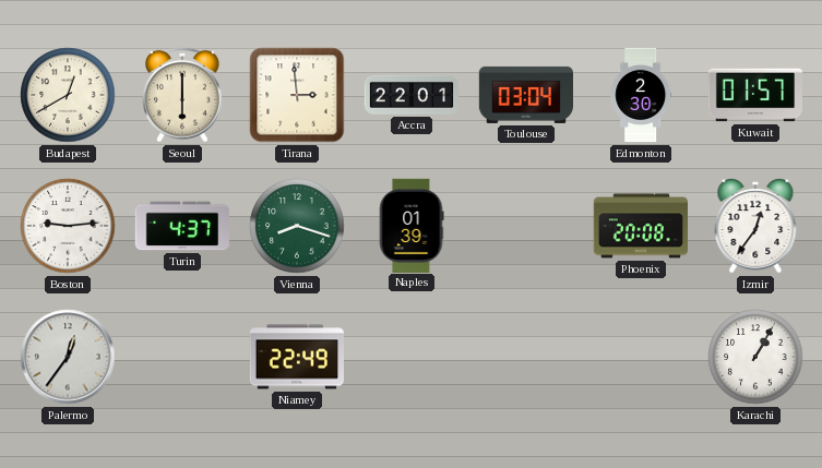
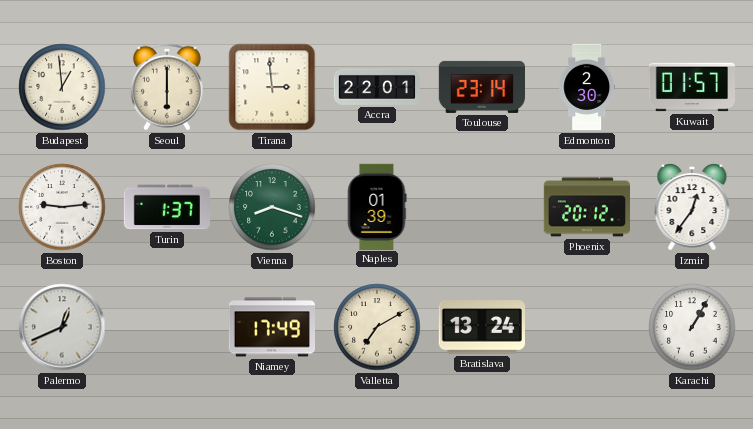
Budapest: 12:40 -> 12:59 (62, 87)
Toulouse: 03:04 -> 23:14 (481, 87)
Turin: 4:37 -> 1:37 (166, 207)
Phoenix: 20:08 -> 20:12 (586, 207)
Palermo: 12:36 -> 12:41 (62, 327)
Niamey: 22:49 -> 17:49 (271, 327)
Valletta: none -> 7:10 (377, 327)
Bratislava: none -> 13:24 (482, 328)
